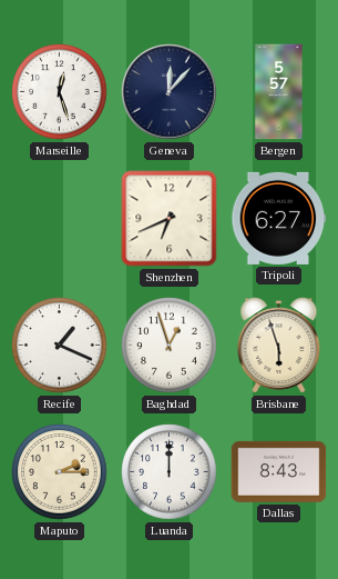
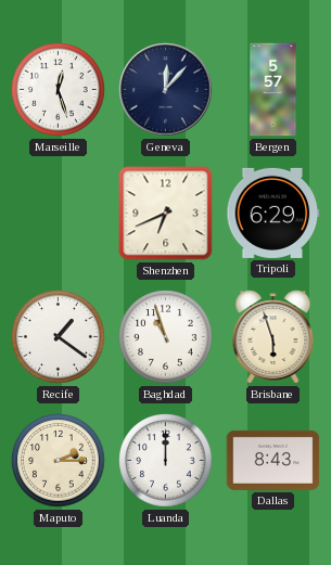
Tripoli: 6:27 -> 6:29 (273, 213)
Recife: 1:19 -> 1:21 (59, 337)
Baghdad: 12:57 -> 10:57 (166, 337)
